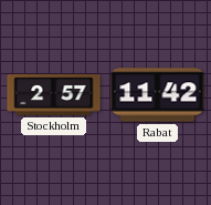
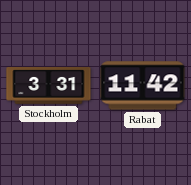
Stockholm: 2:57 -> 3:31 (49, 86)
